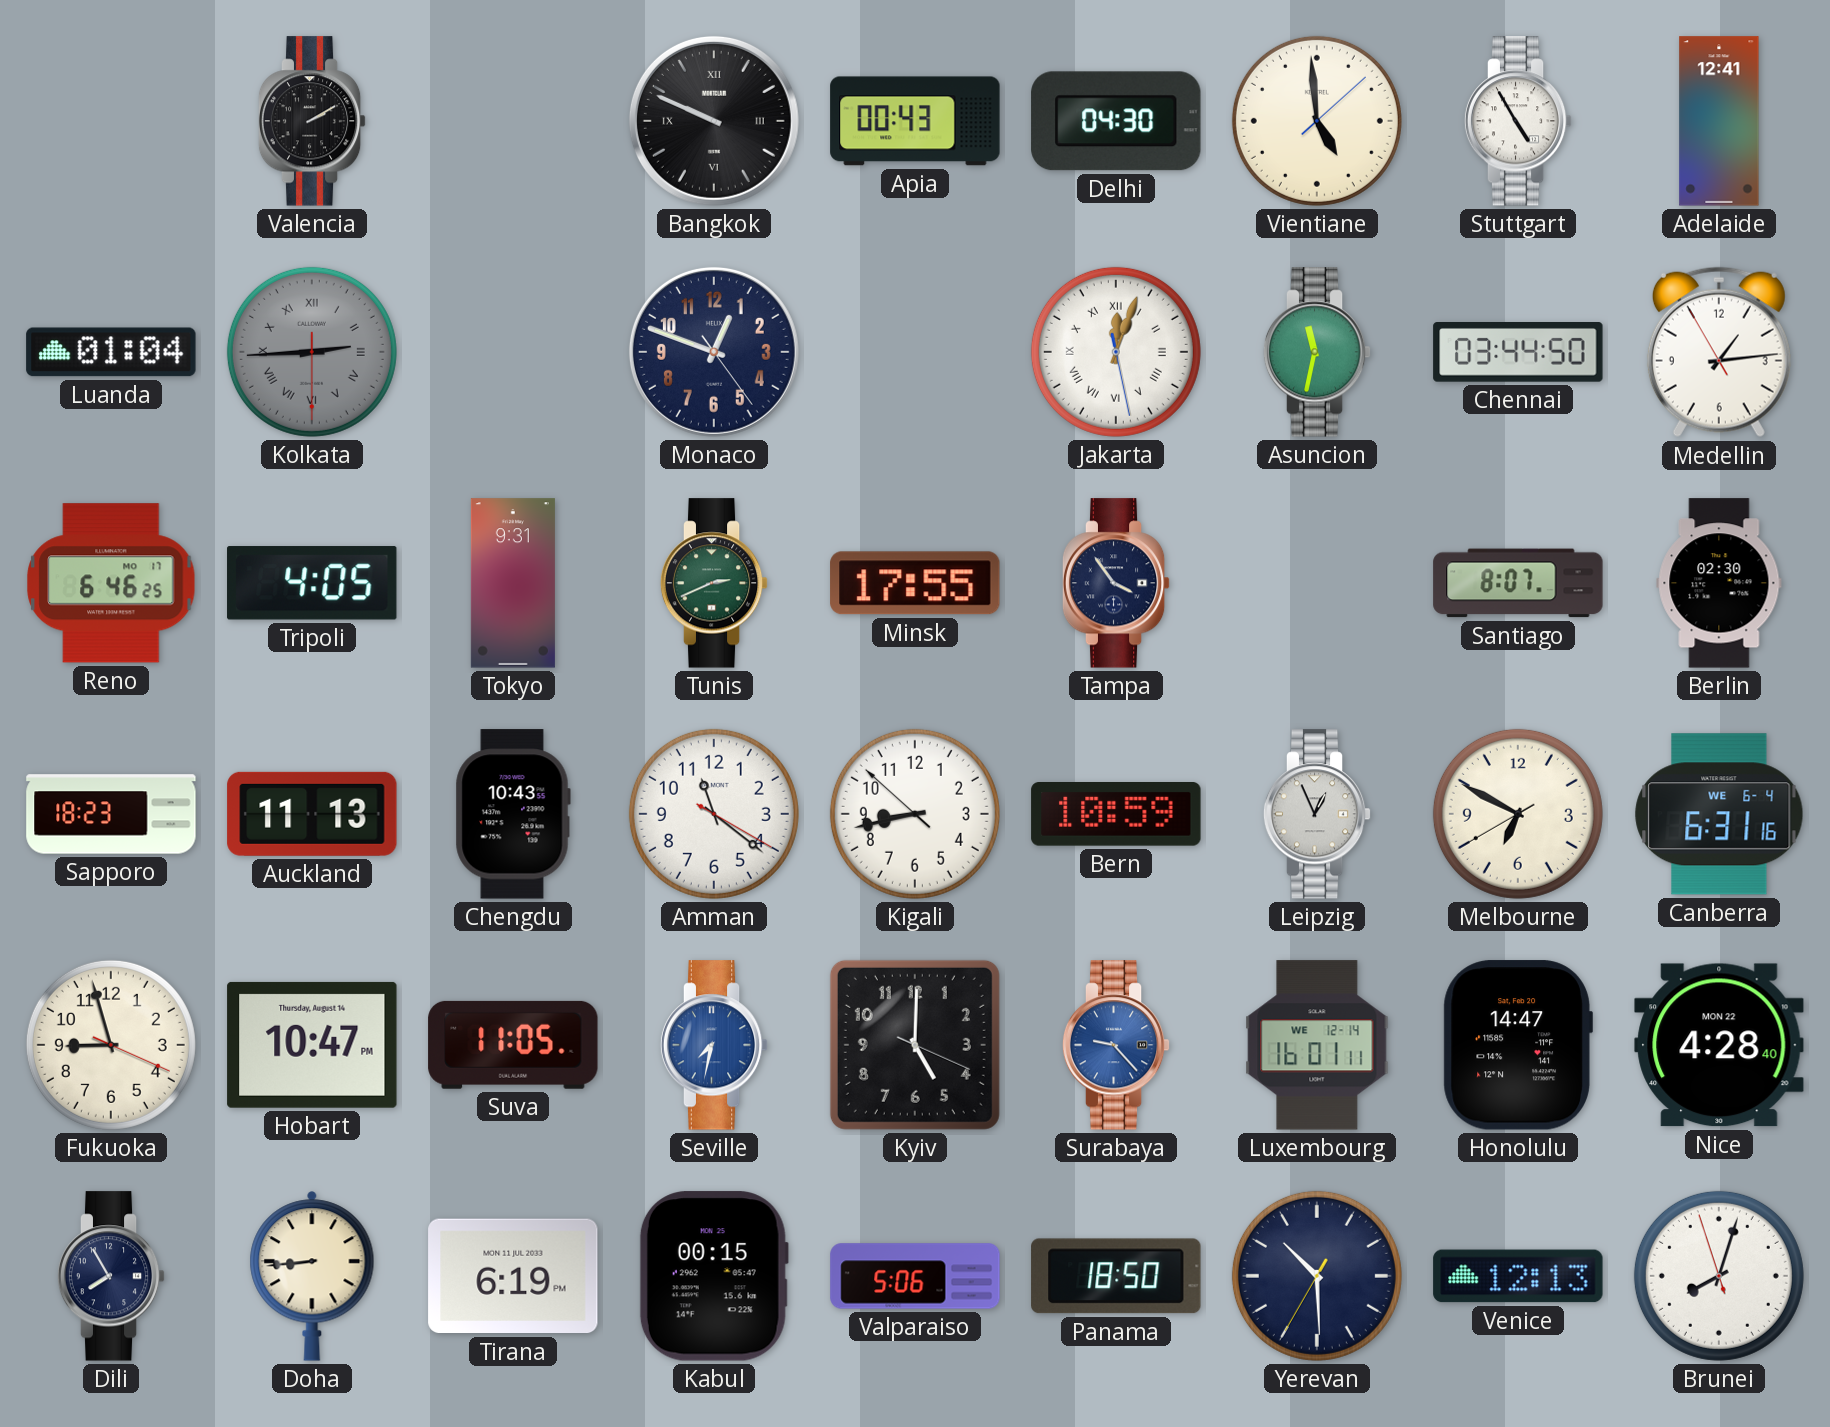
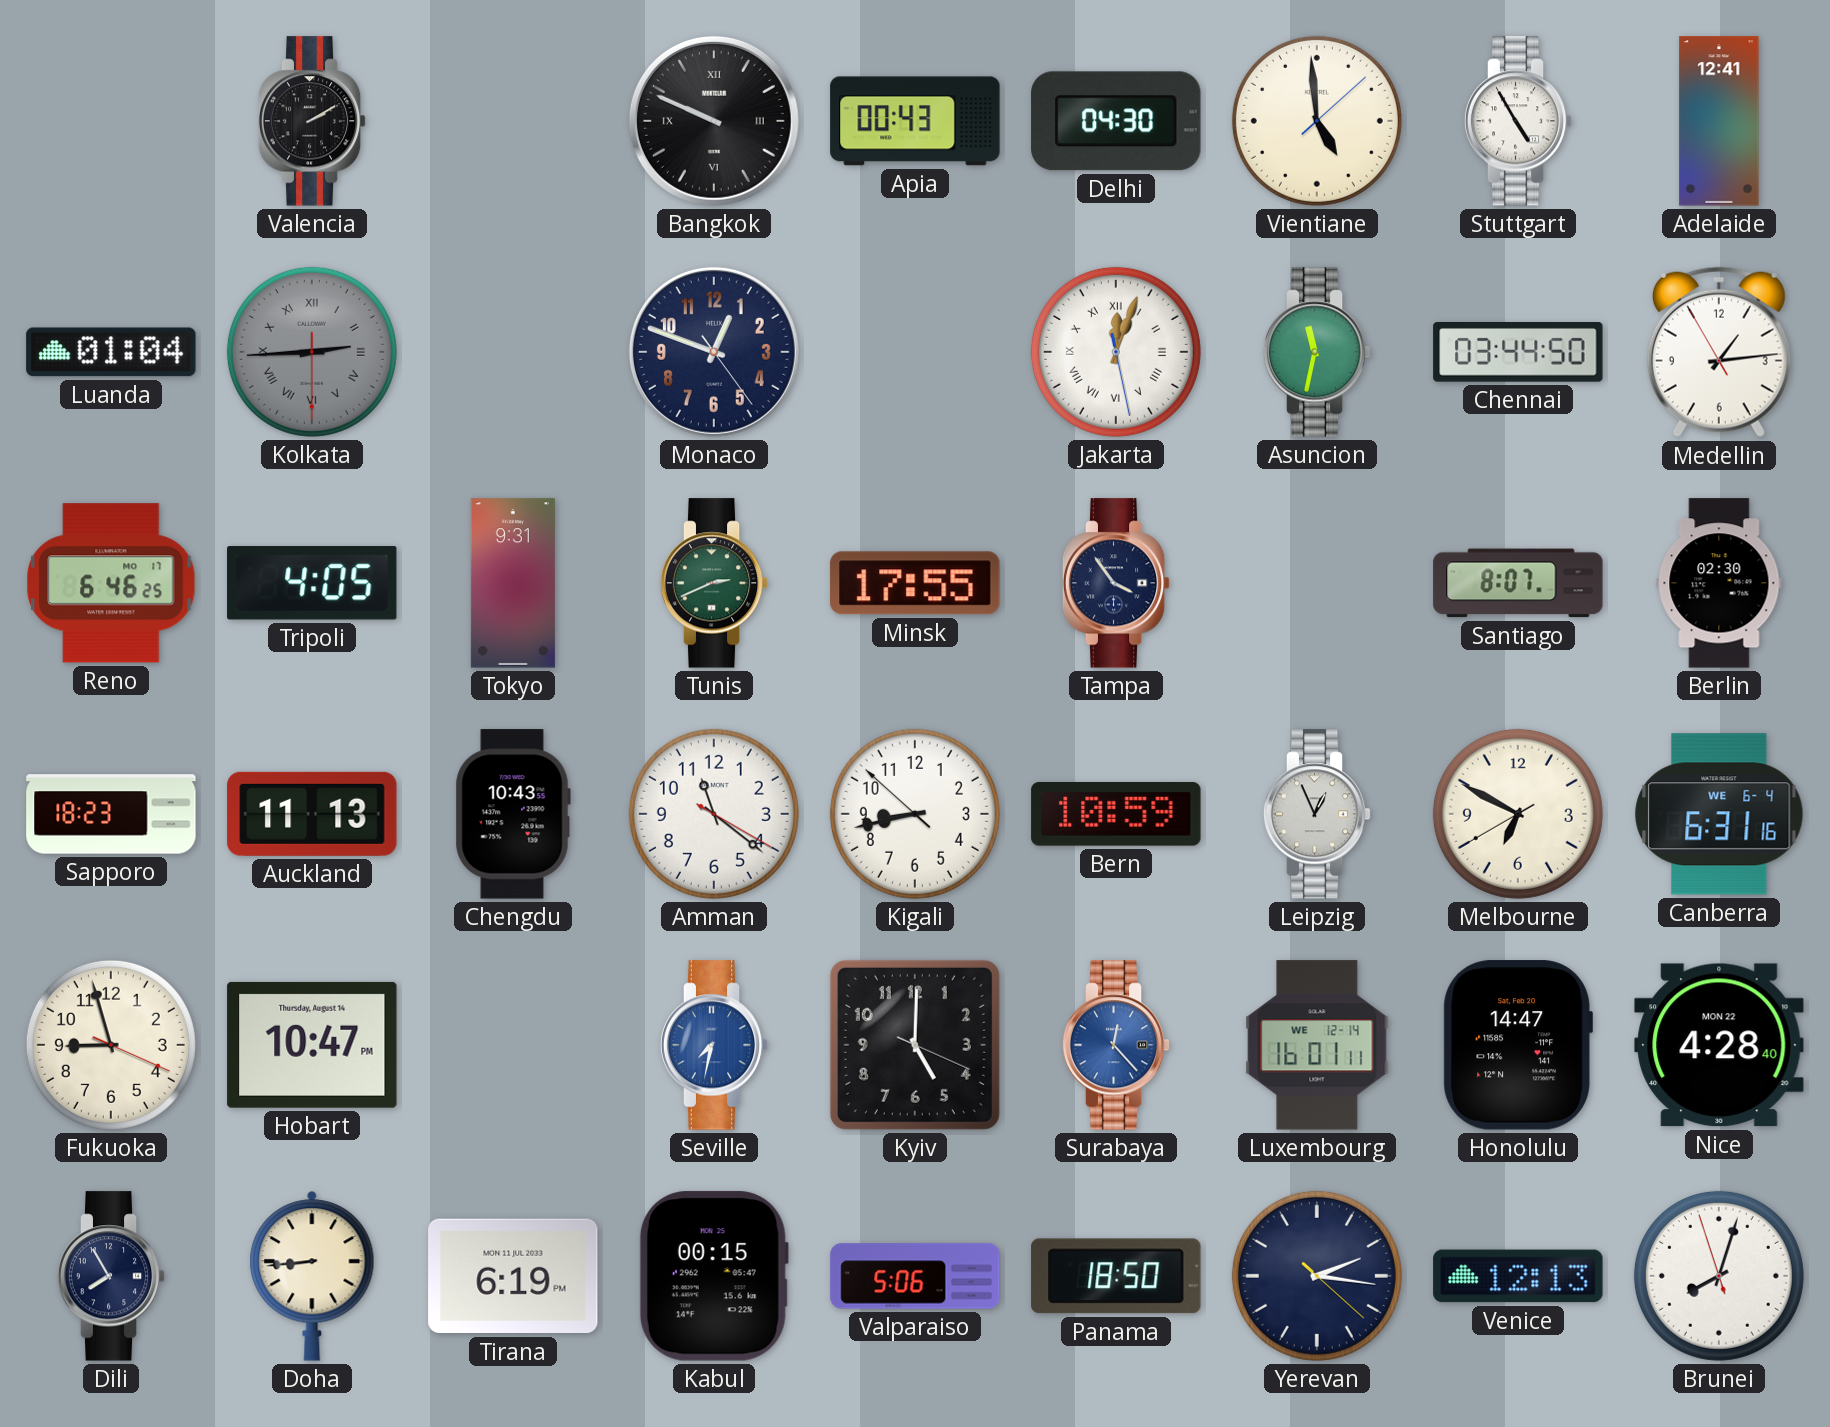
Suva: 11:05 -> none (513, 1045)
Surabaya: 9:23 -> 12:23 (1116, 1045)
Yerevan: 10:29 -> 2:16 (1317, 1276)
